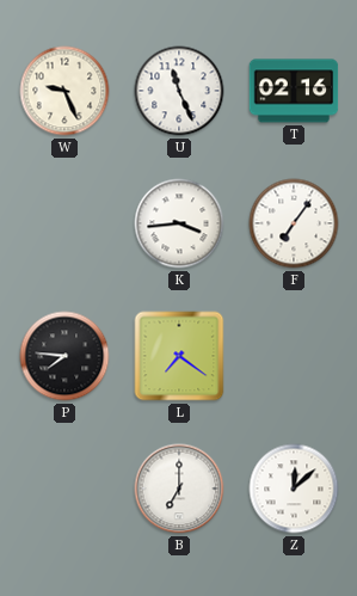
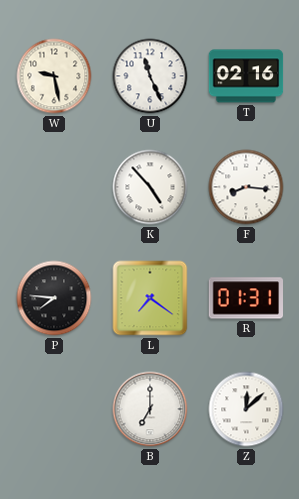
W: 9:26 -> 9:28 (54, 76)
K: 3:44 -> 4:53 (150, 187)
F: 7:06 -> 8:16 (246, 187)
R: none -> 01:31 (246, 298)
